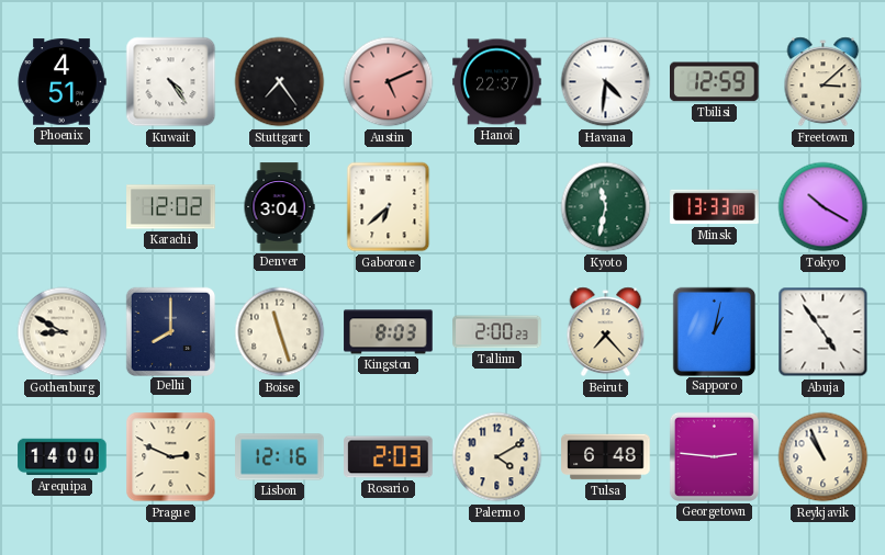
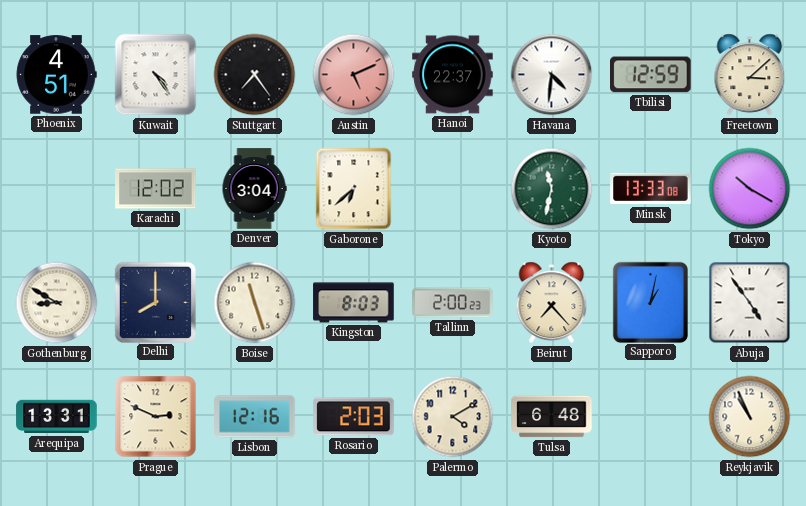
Arequipa: 14:00 -> 13:31 (57, 417)
Georgetown: 2:46 -> none (714, 456)
